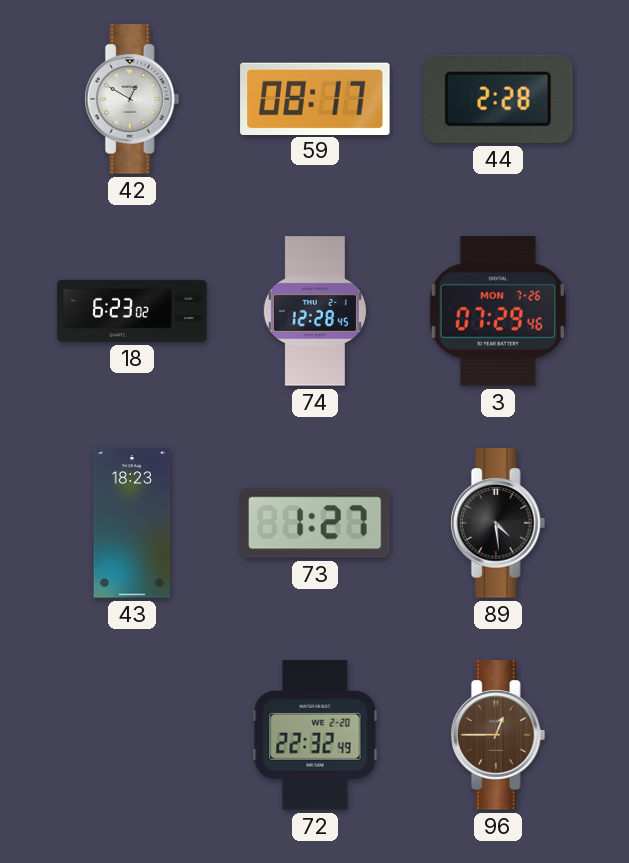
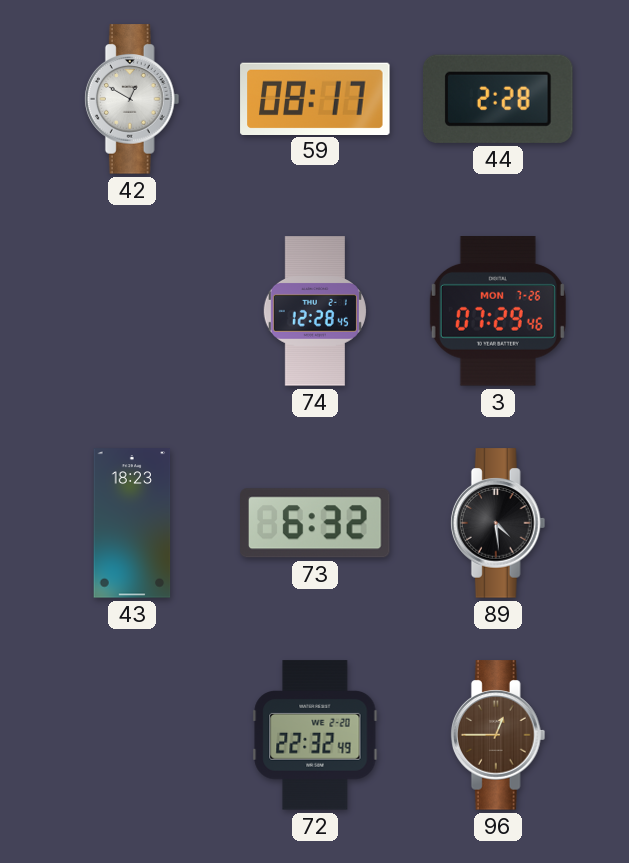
18: 6:23 -> none (132, 311)
73: 1:27 -> 6:32 (315, 523)
